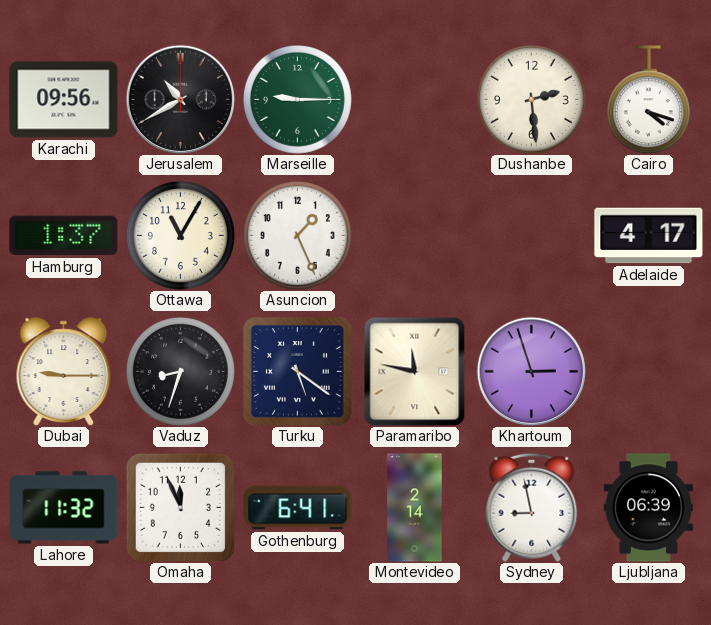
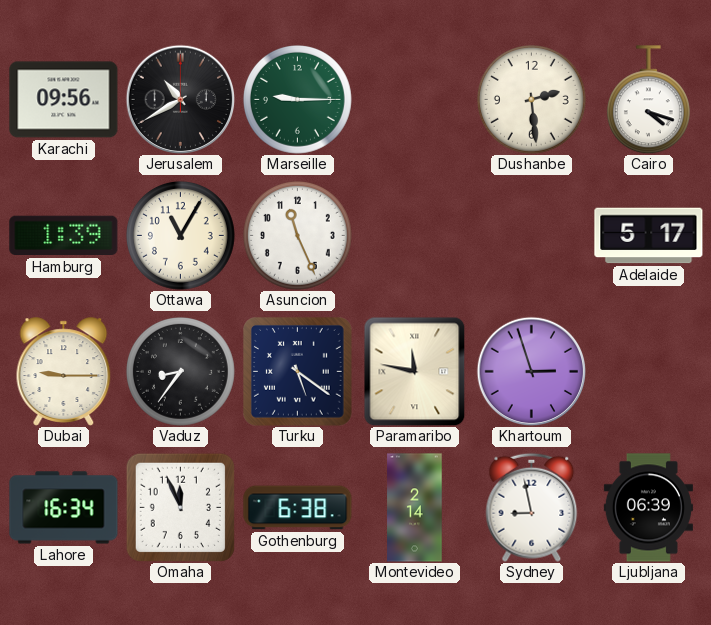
Hamburg: 1:37 -> 1:39 (64, 236)
Asuncion: 1:26 -> 11:26 (297, 235)
Adelaide: 4:17 -> 5:17 (649, 236)
Vaduz: 8:33 -> 8:36 (180, 371)
Lahore: 11:32 -> 16:34 (64, 508)
Gothenburg: 6:41 -> 6:38 (298, 508)
